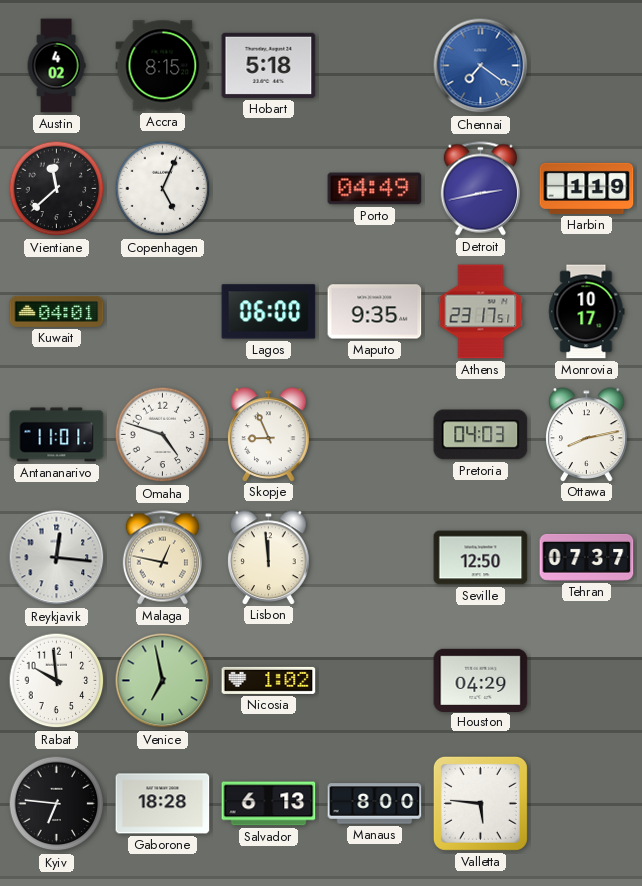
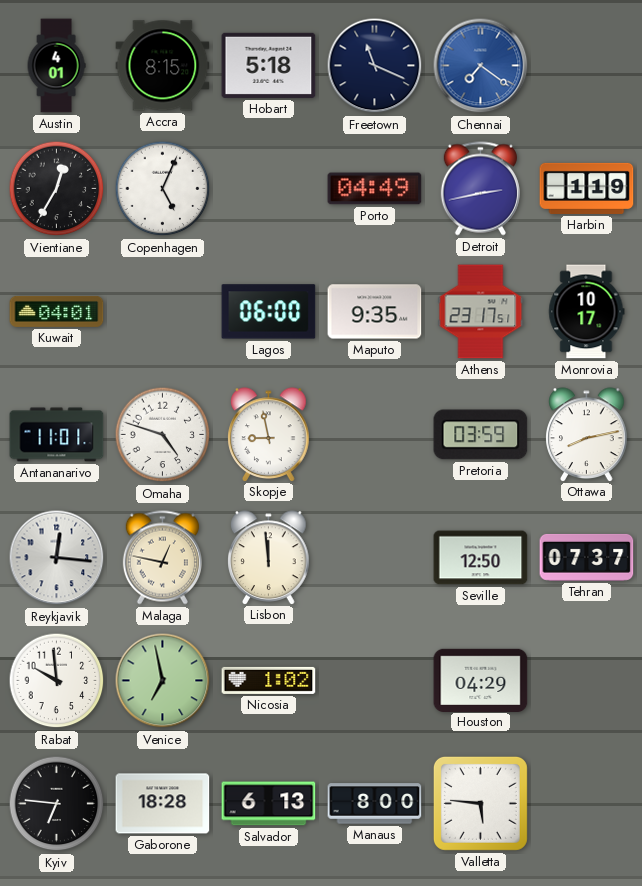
Austin: 4:02 -> 4:01 (56, 66)
Freetown: none -> 11:19 (375, 66)
Vientiane: 11:38 -> 12:35 (57, 189)
Skopje: 8:56 -> 8:58 (269, 434)
Pretoria: 04:03 -> 03:59 (481, 435)
